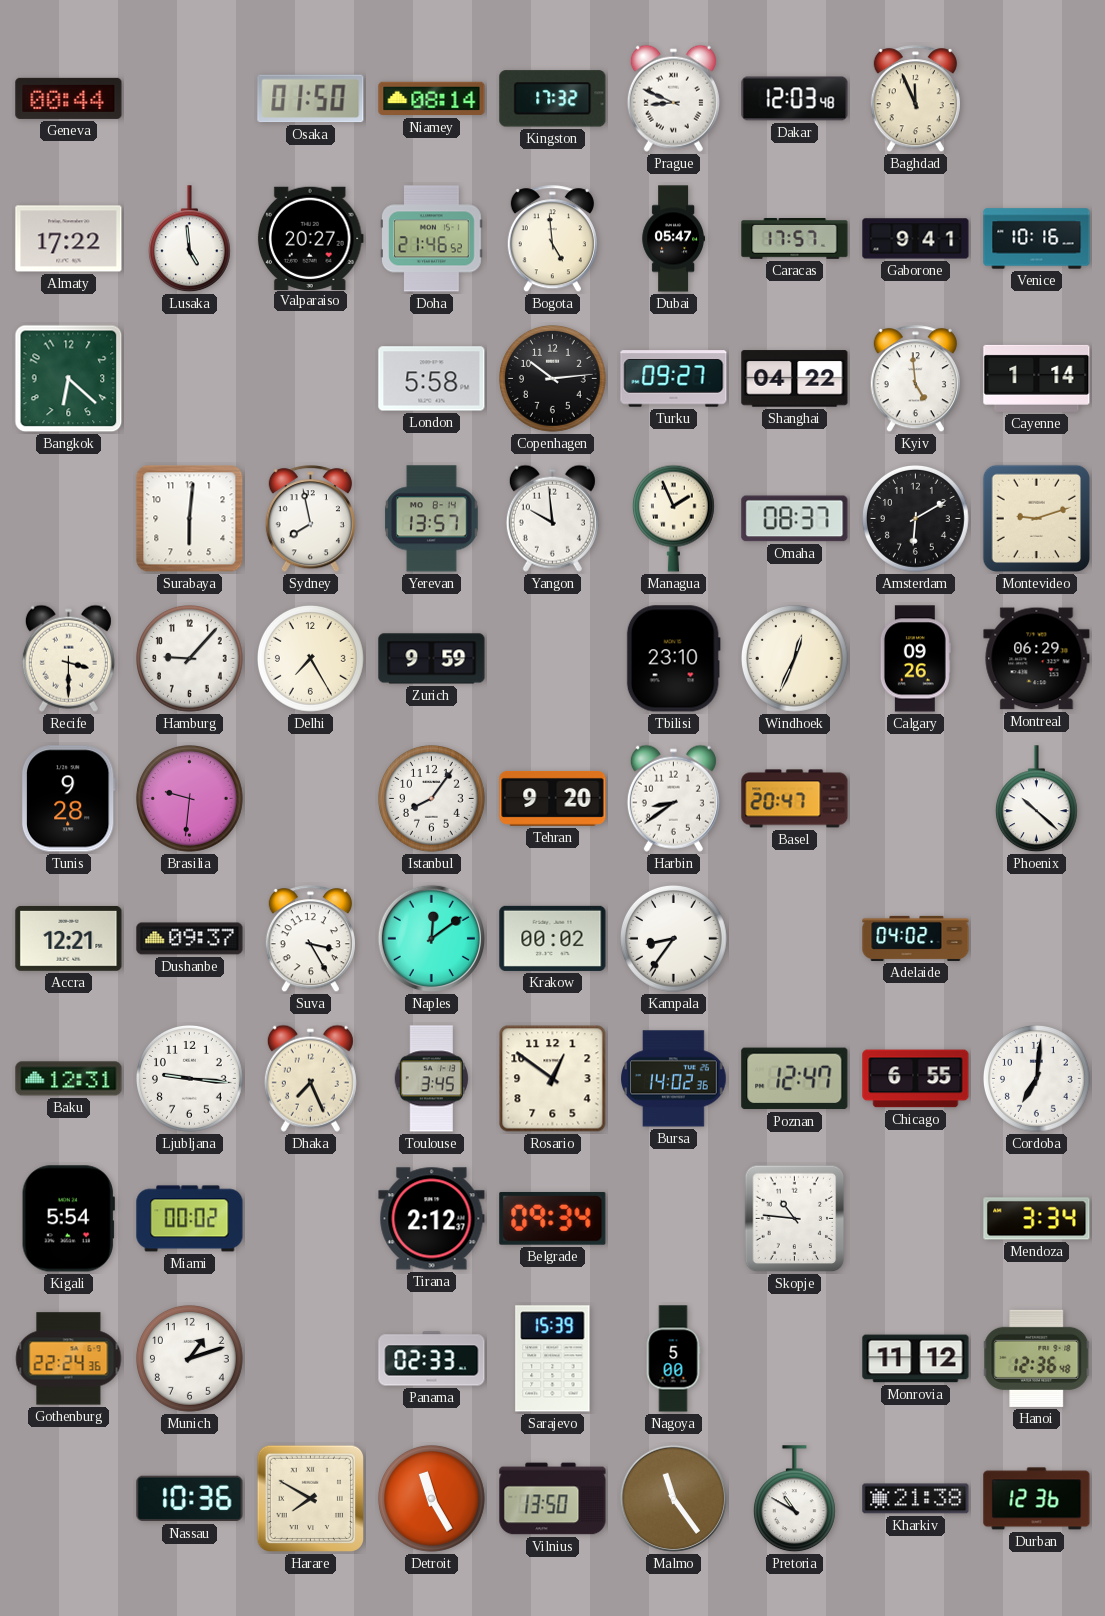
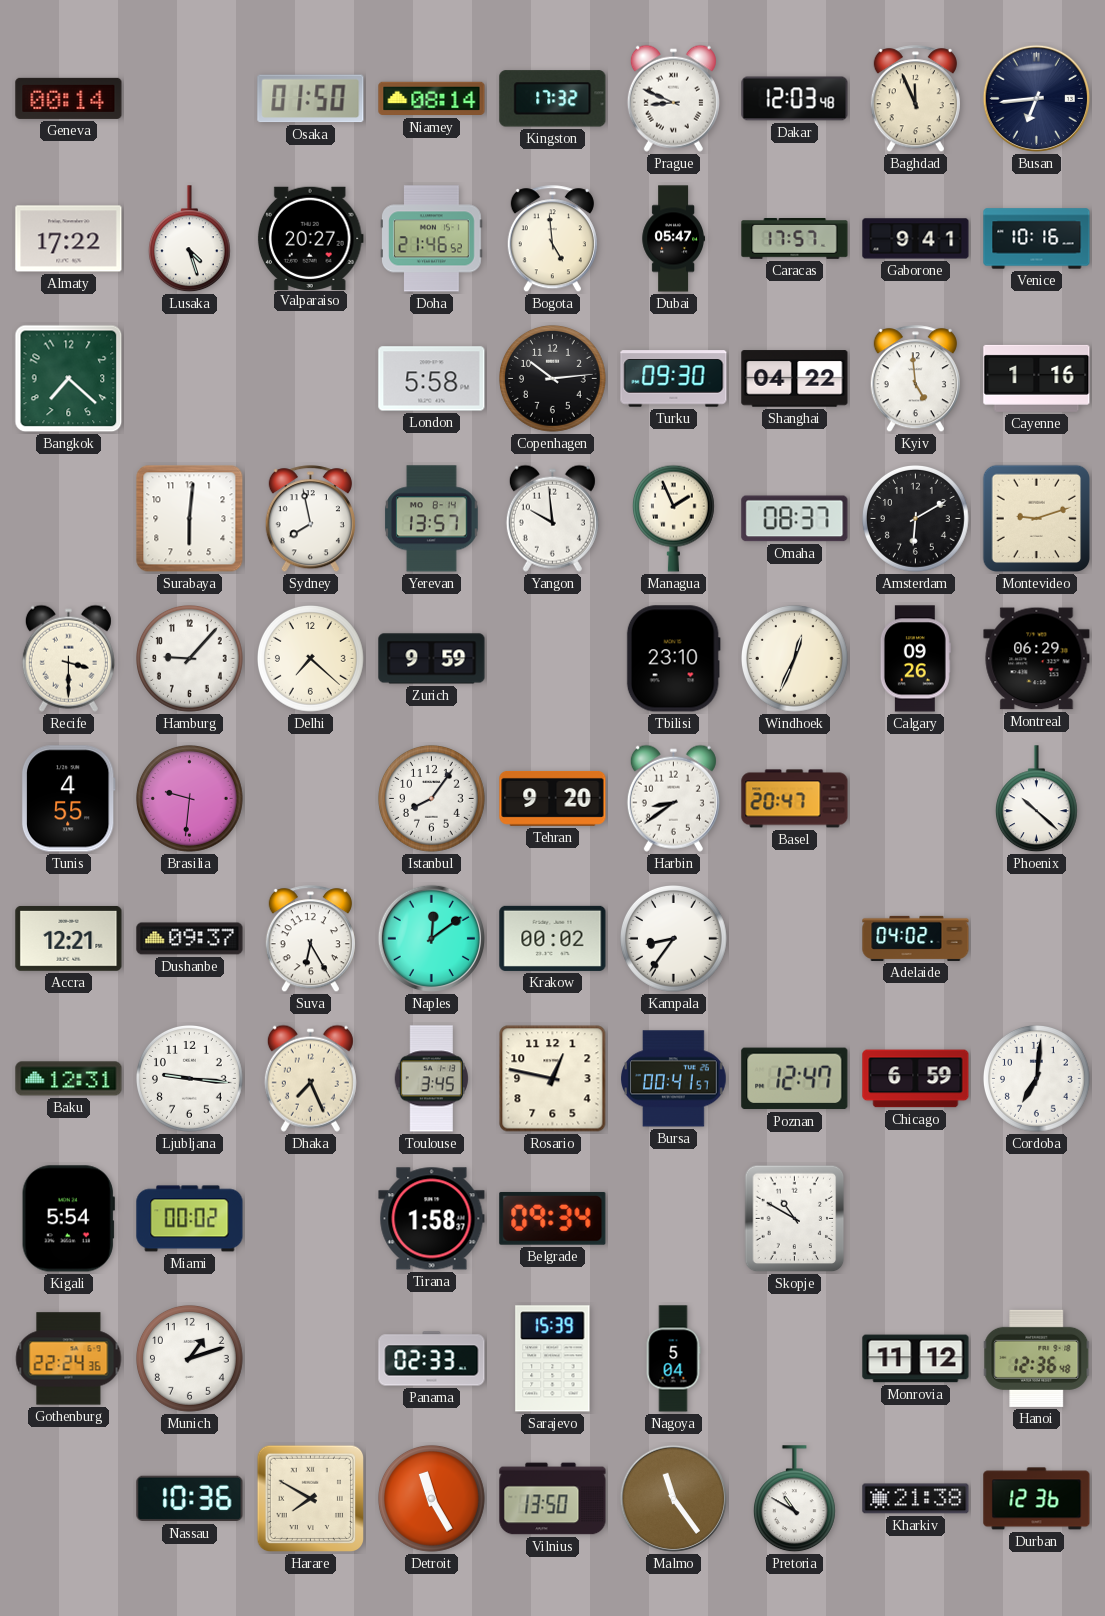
Geneva: 00:44 -> 00:14 (69, 98)
Busan: none -> 6:44 (1036, 98)
Lusaka: 4:59 -> 4:27 (189, 239)
Bangkok: 6:22 -> 7:22 (69, 379)
Turku: 09:27 -> 09:30 (674, 379)
Cayenne: 1:14 -> 1:16 (1037, 378)
Delhi: 7:25 -> 7:22 (311, 659)
Tunis: 9:28 -> 4:55 (68, 799)
Suva: 3:25 -> 6:25 (310, 939)
Rosario: 12:51 -> 12:47 (553, 1079)
Bursa: 14:02 -> 00:41 (674, 1079)
Chicago: 6:55 -> 6:59 (916, 1079)
Tirana: 2:12 -> 1:58 (432, 1219)
Skopje: 10:46 -> 10:50 (795, 1219)
Mendoza: 3:34 -> none (1037, 1219)
Nagoya: 5:00 -> 5:04 (673, 1359)
